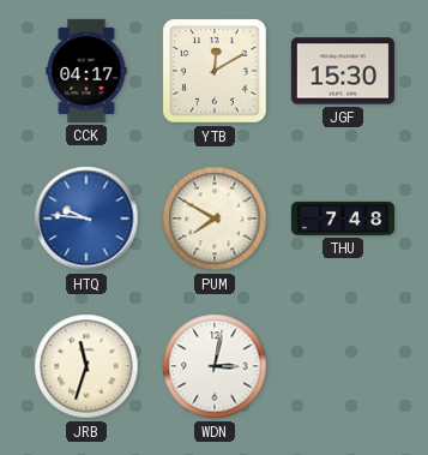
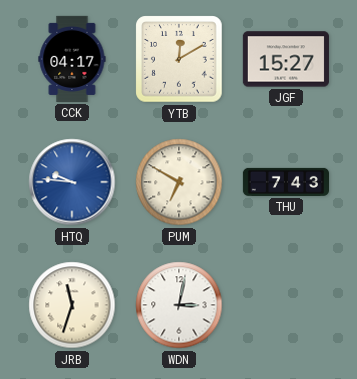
JGF: 15:30 -> 15:27 (286, 59)
PUM: 7:50 -> 6:50 (179, 182)
THU: 7:48 -> 7:43 (285, 182)
